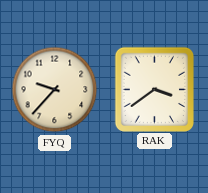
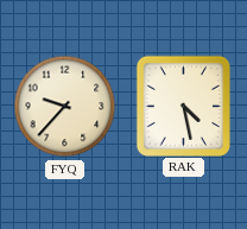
RAK: 3:39 -> 4:28 (183, 106)
